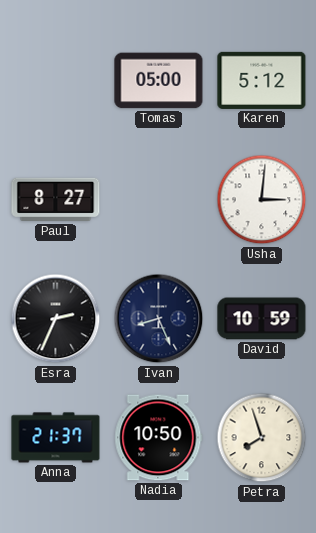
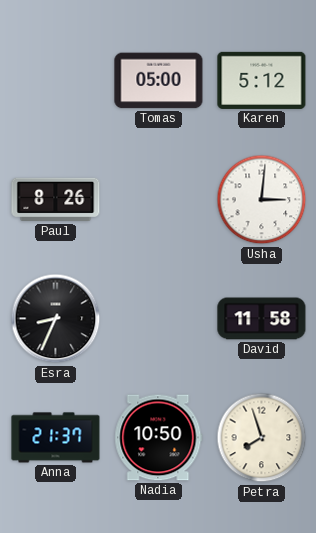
Paul: 8:27 -> 8:26 (56, 200)
Esra: 2:34 -> 8:34 (56, 319)
Ivan: 8:26 -> none (159, 319)
David: 10:59 -> 11:58 (262, 319)
